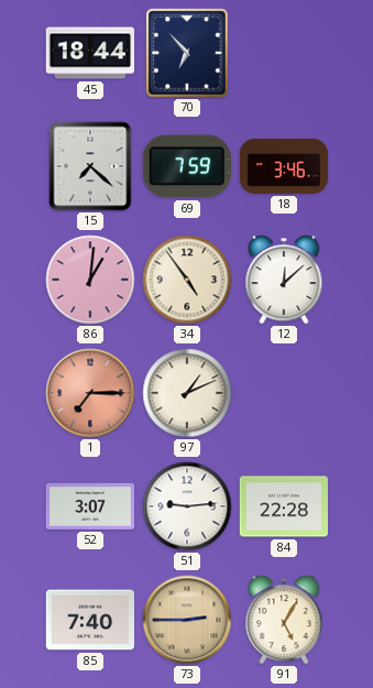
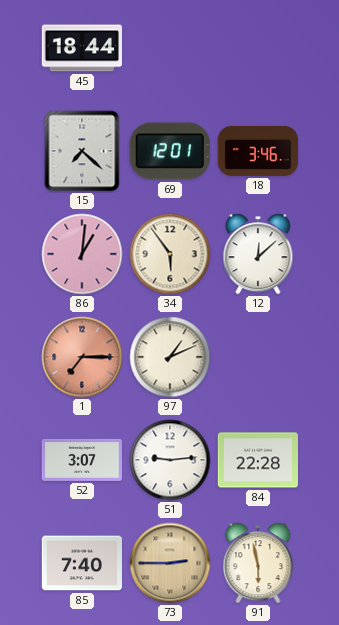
70: 6:53 -> none (187, 53)
69: 7:59 -> 12:01 (170, 151)
34: 4:54 -> 5:54 (170, 254)
91: 5:05 -> 5:58 (258, 563)
